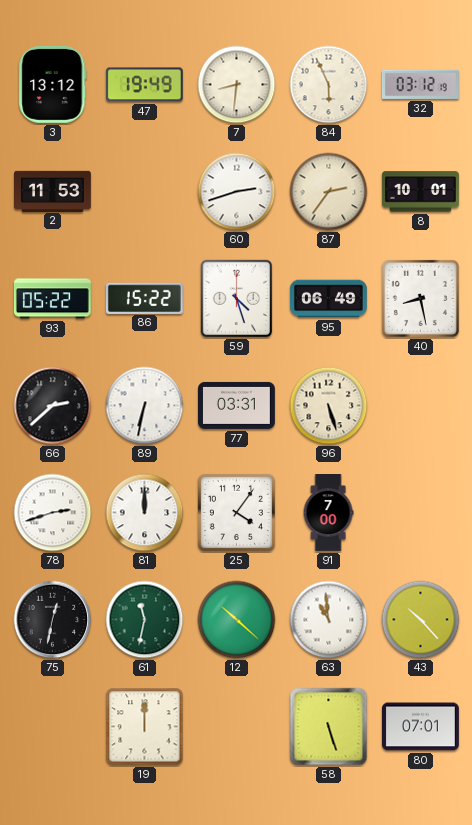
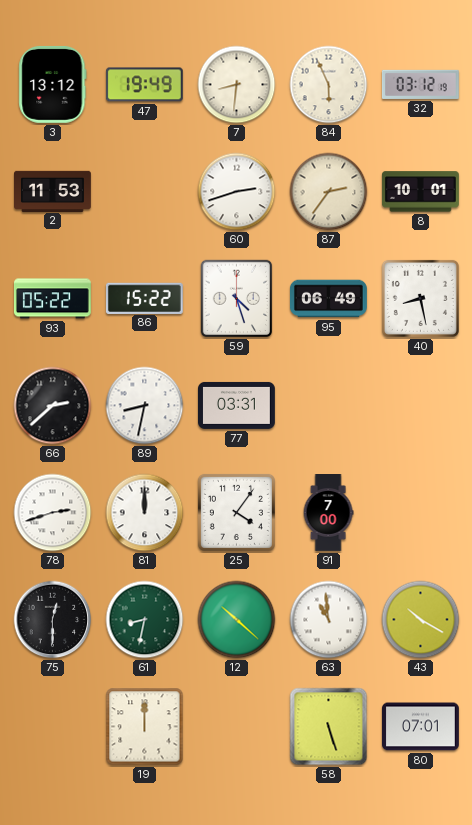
89: 6:32 -> 8:32 (145, 406)
96: 5:27 -> none (329, 406)
75: 12:32 -> 12:30 (53, 620)
61: 11:32 -> 8:32 (145, 620)
43: 10:23 -> 10:20 (421, 620)
